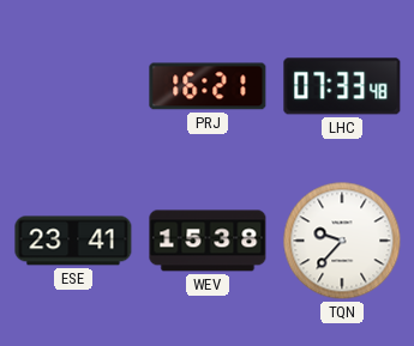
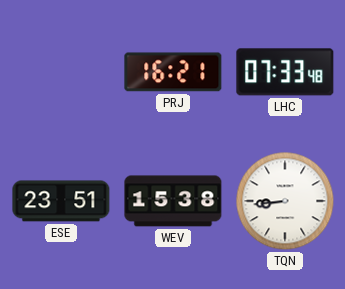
ESE: 23:41 -> 23:51 (61, 201)
TQN: 9:37 -> 8:44 (285, 201)
